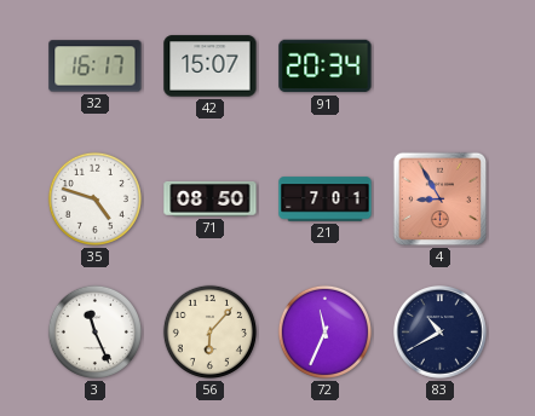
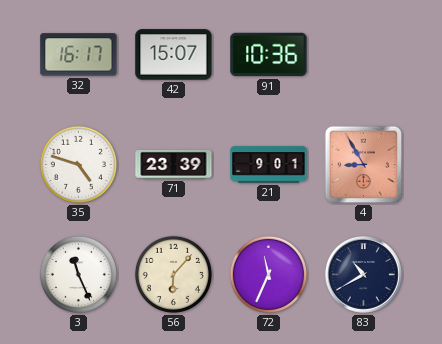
91: 20:34 -> 10:36 (269, 55)
71: 08:50 -> 23:39 (174, 164)
21: 7:01 -> 9:01 (269, 165)
